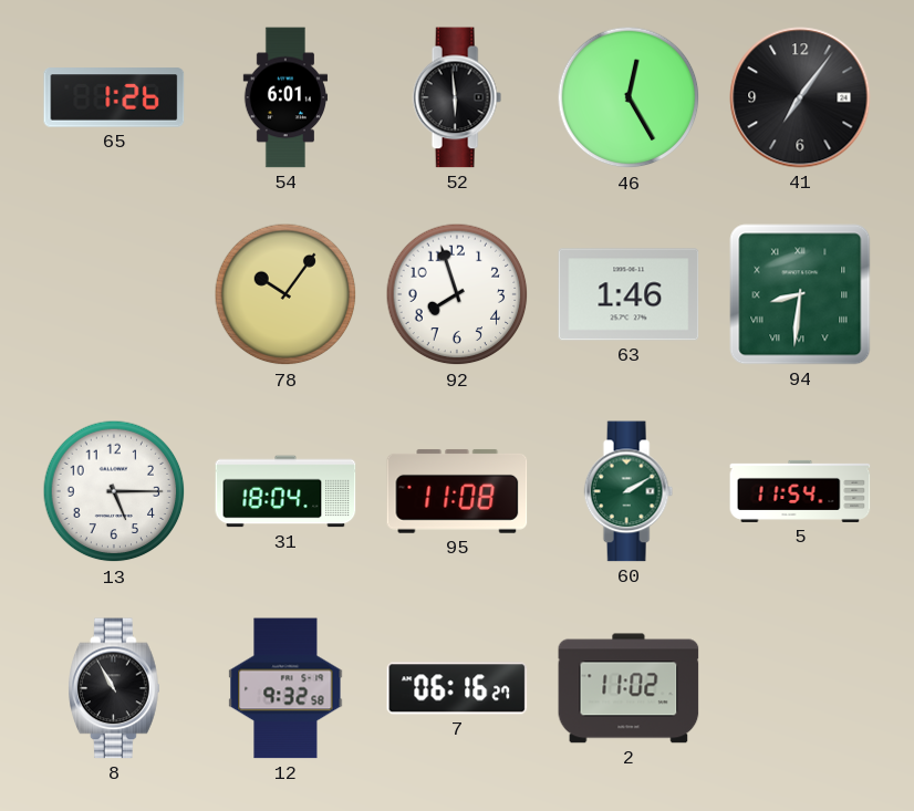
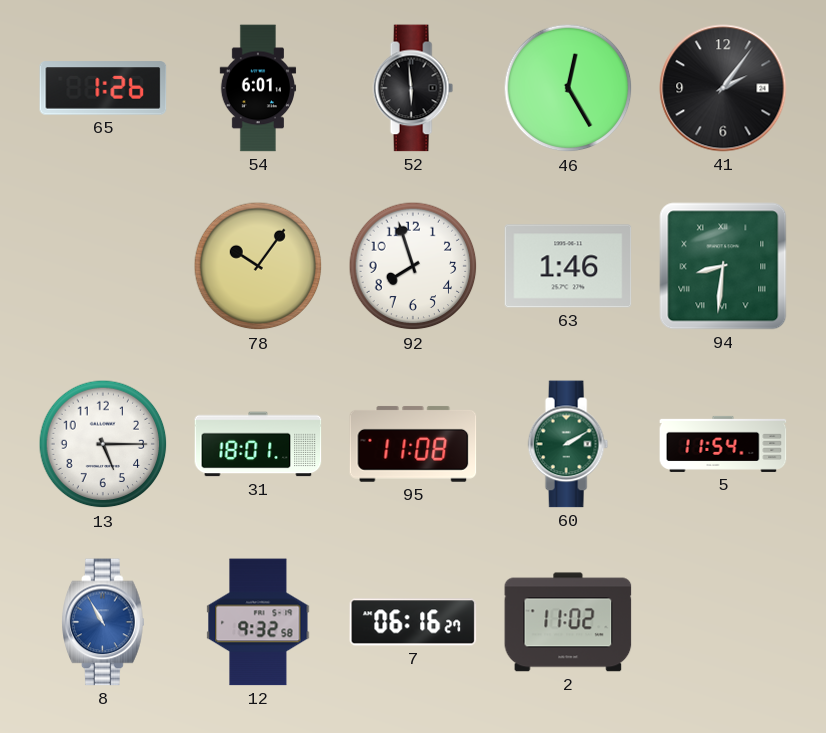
41: 7:06 -> 2:06 (723, 88)
31: 18:04 -> 18:01 (258, 444)
8 dial: black -> blue (103, 622)
